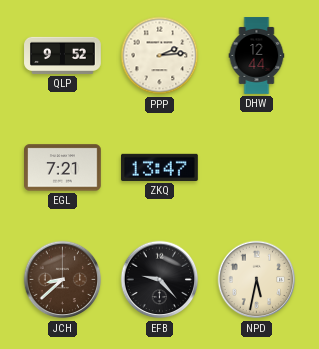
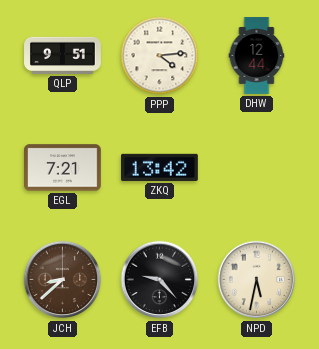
QLP: 9:52 -> 9:51 (63, 55)
PPP: 2:14 -> 4:14 (160, 56)
ZKQ: 13:47 -> 13:42 (160, 167)
